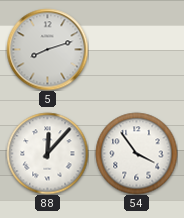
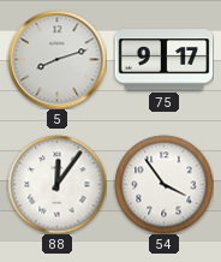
75: none -> 9:17 (163, 60)
88: 12:07 -> 12:06 (56, 184)
